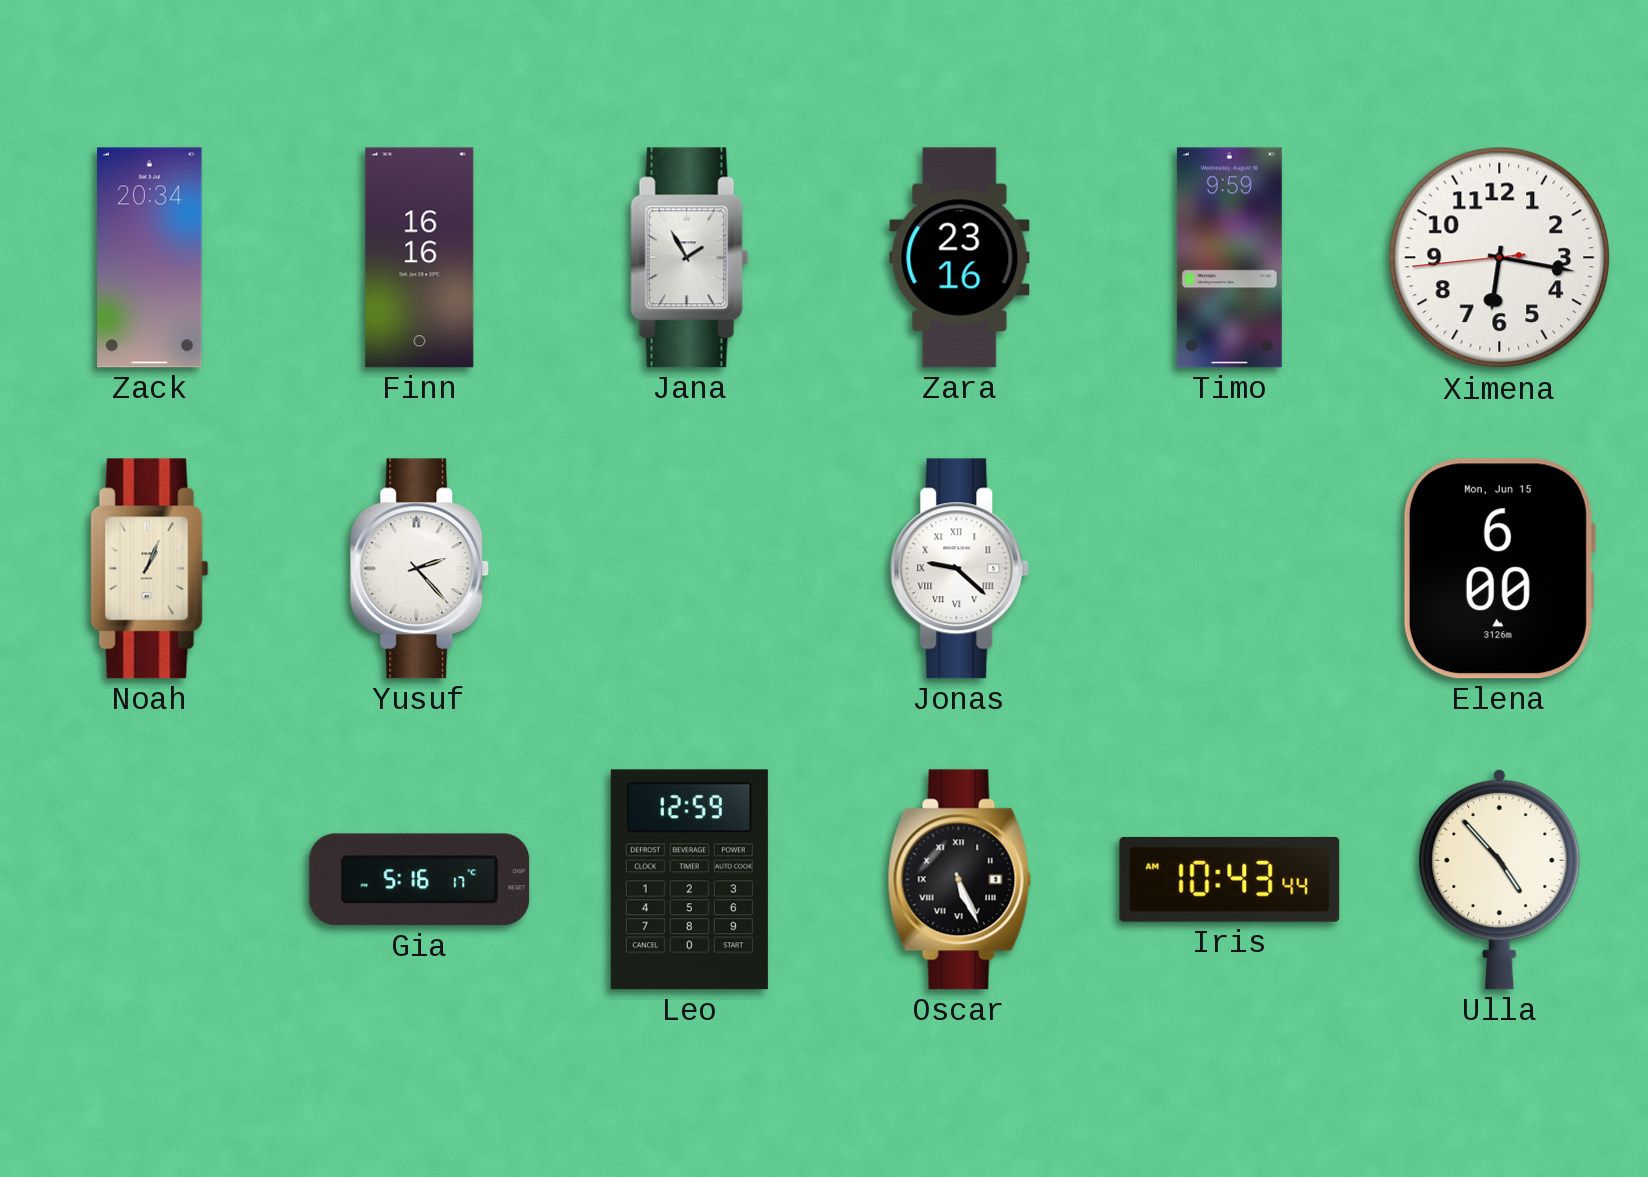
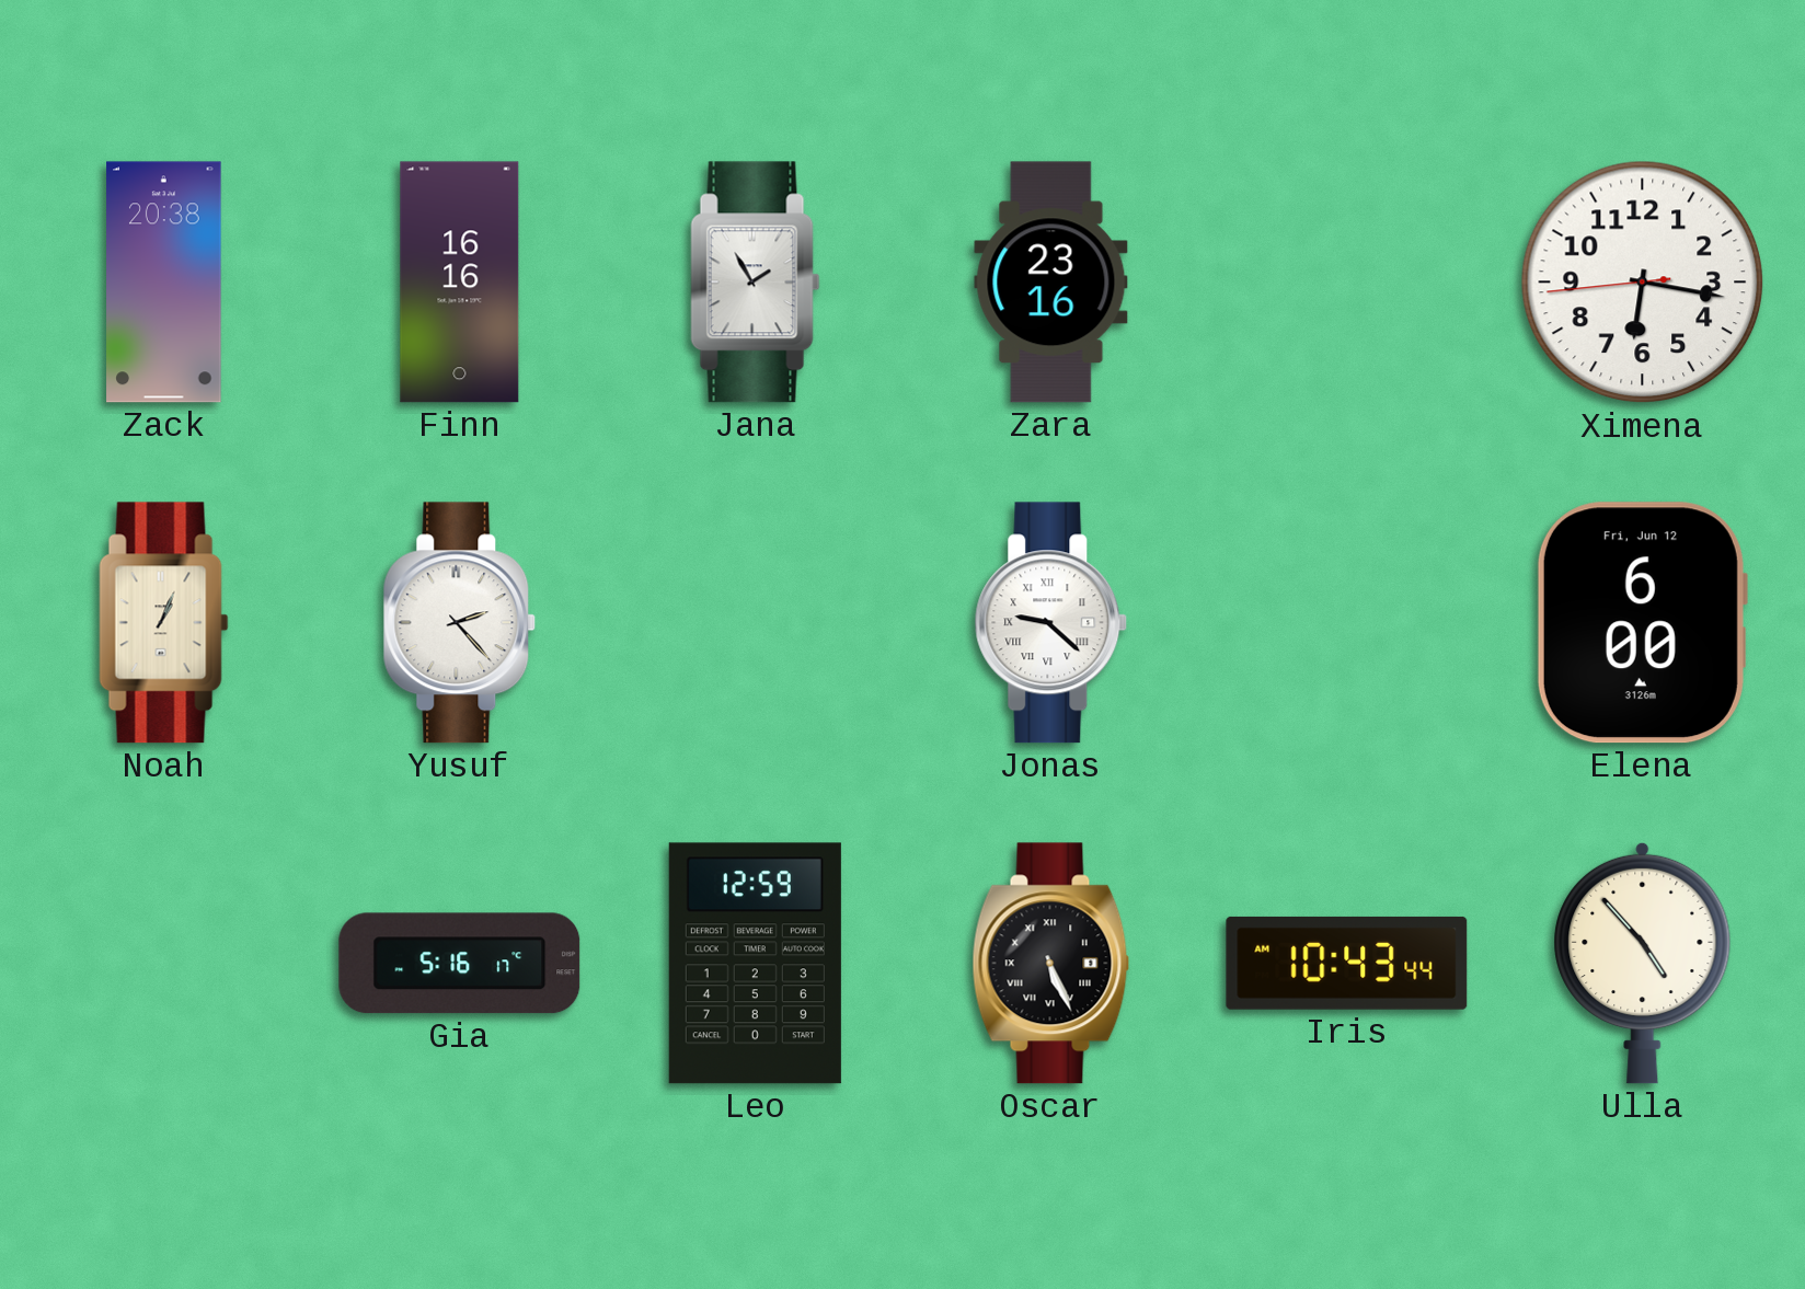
Zack: 20:34 -> 20:38 (164, 283)
Timo: 9:59 -> none (1229, 258)
Elena date: Mon, Jun 15 -> Fri, Jun 12 (1642, 623)
